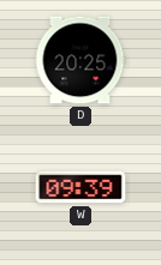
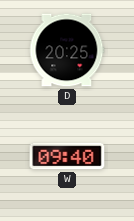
W: 09:39 -> 09:40 (67, 156)
